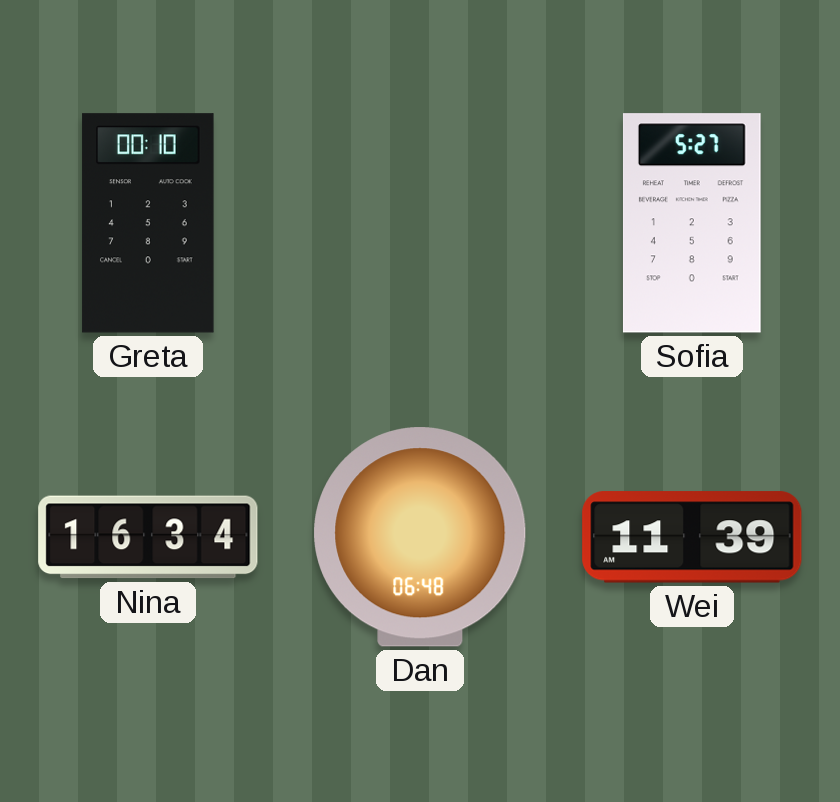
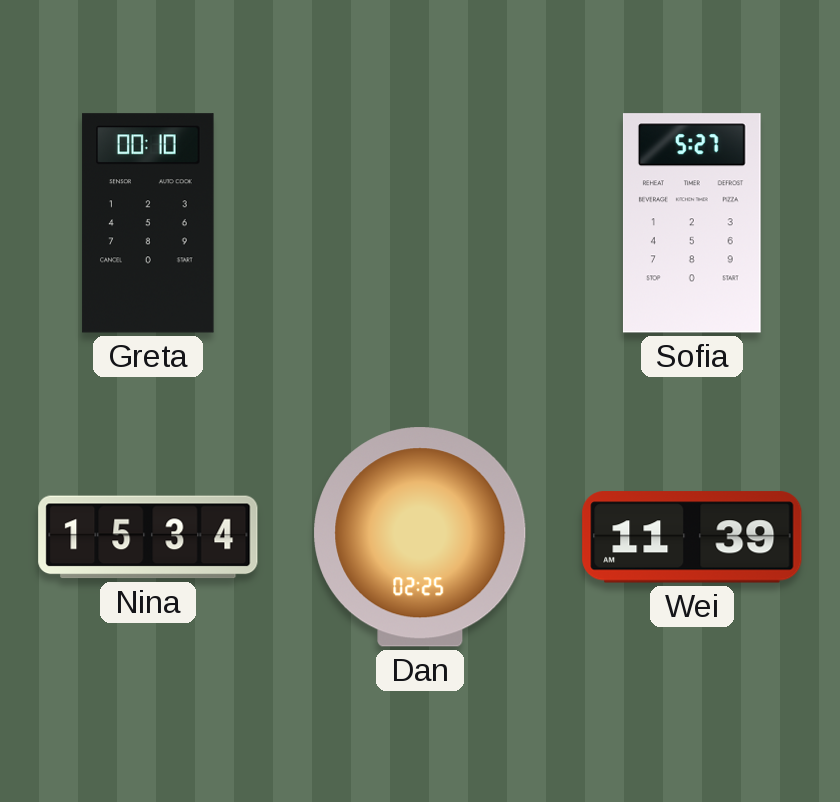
Nina: 16:34 -> 15:34 (148, 537)
Dan: 06:48 -> 02:25 (420, 537)
